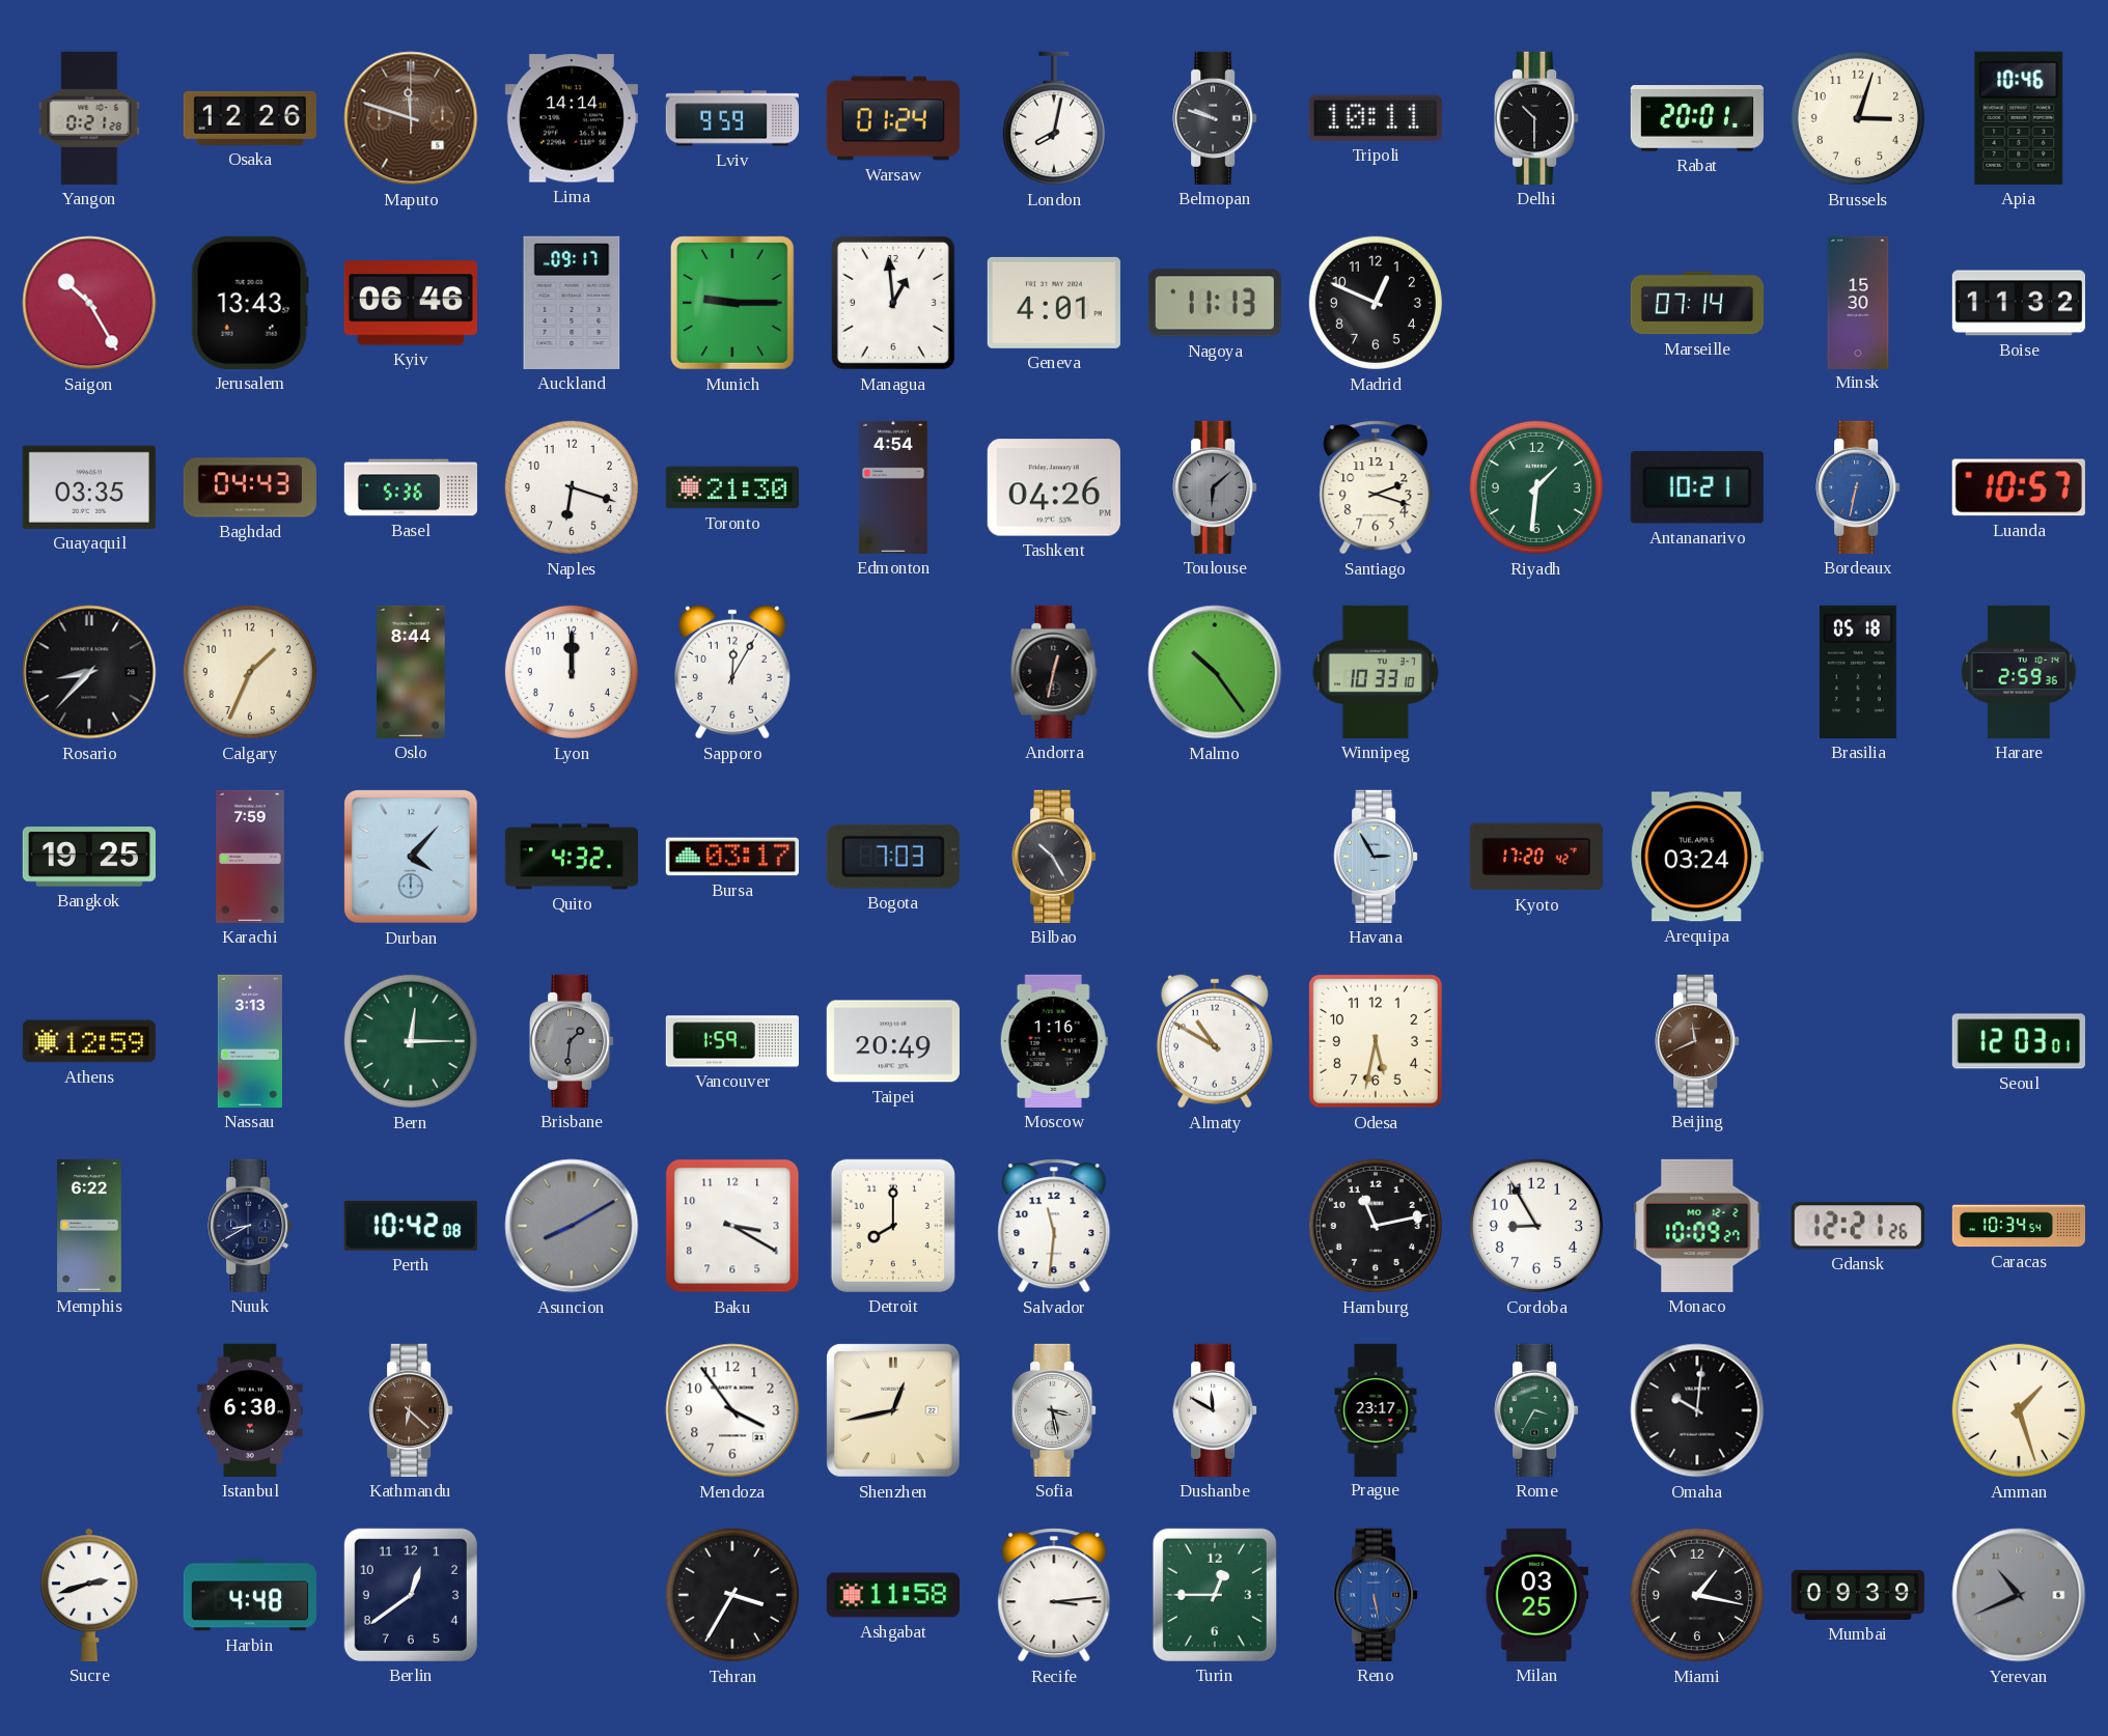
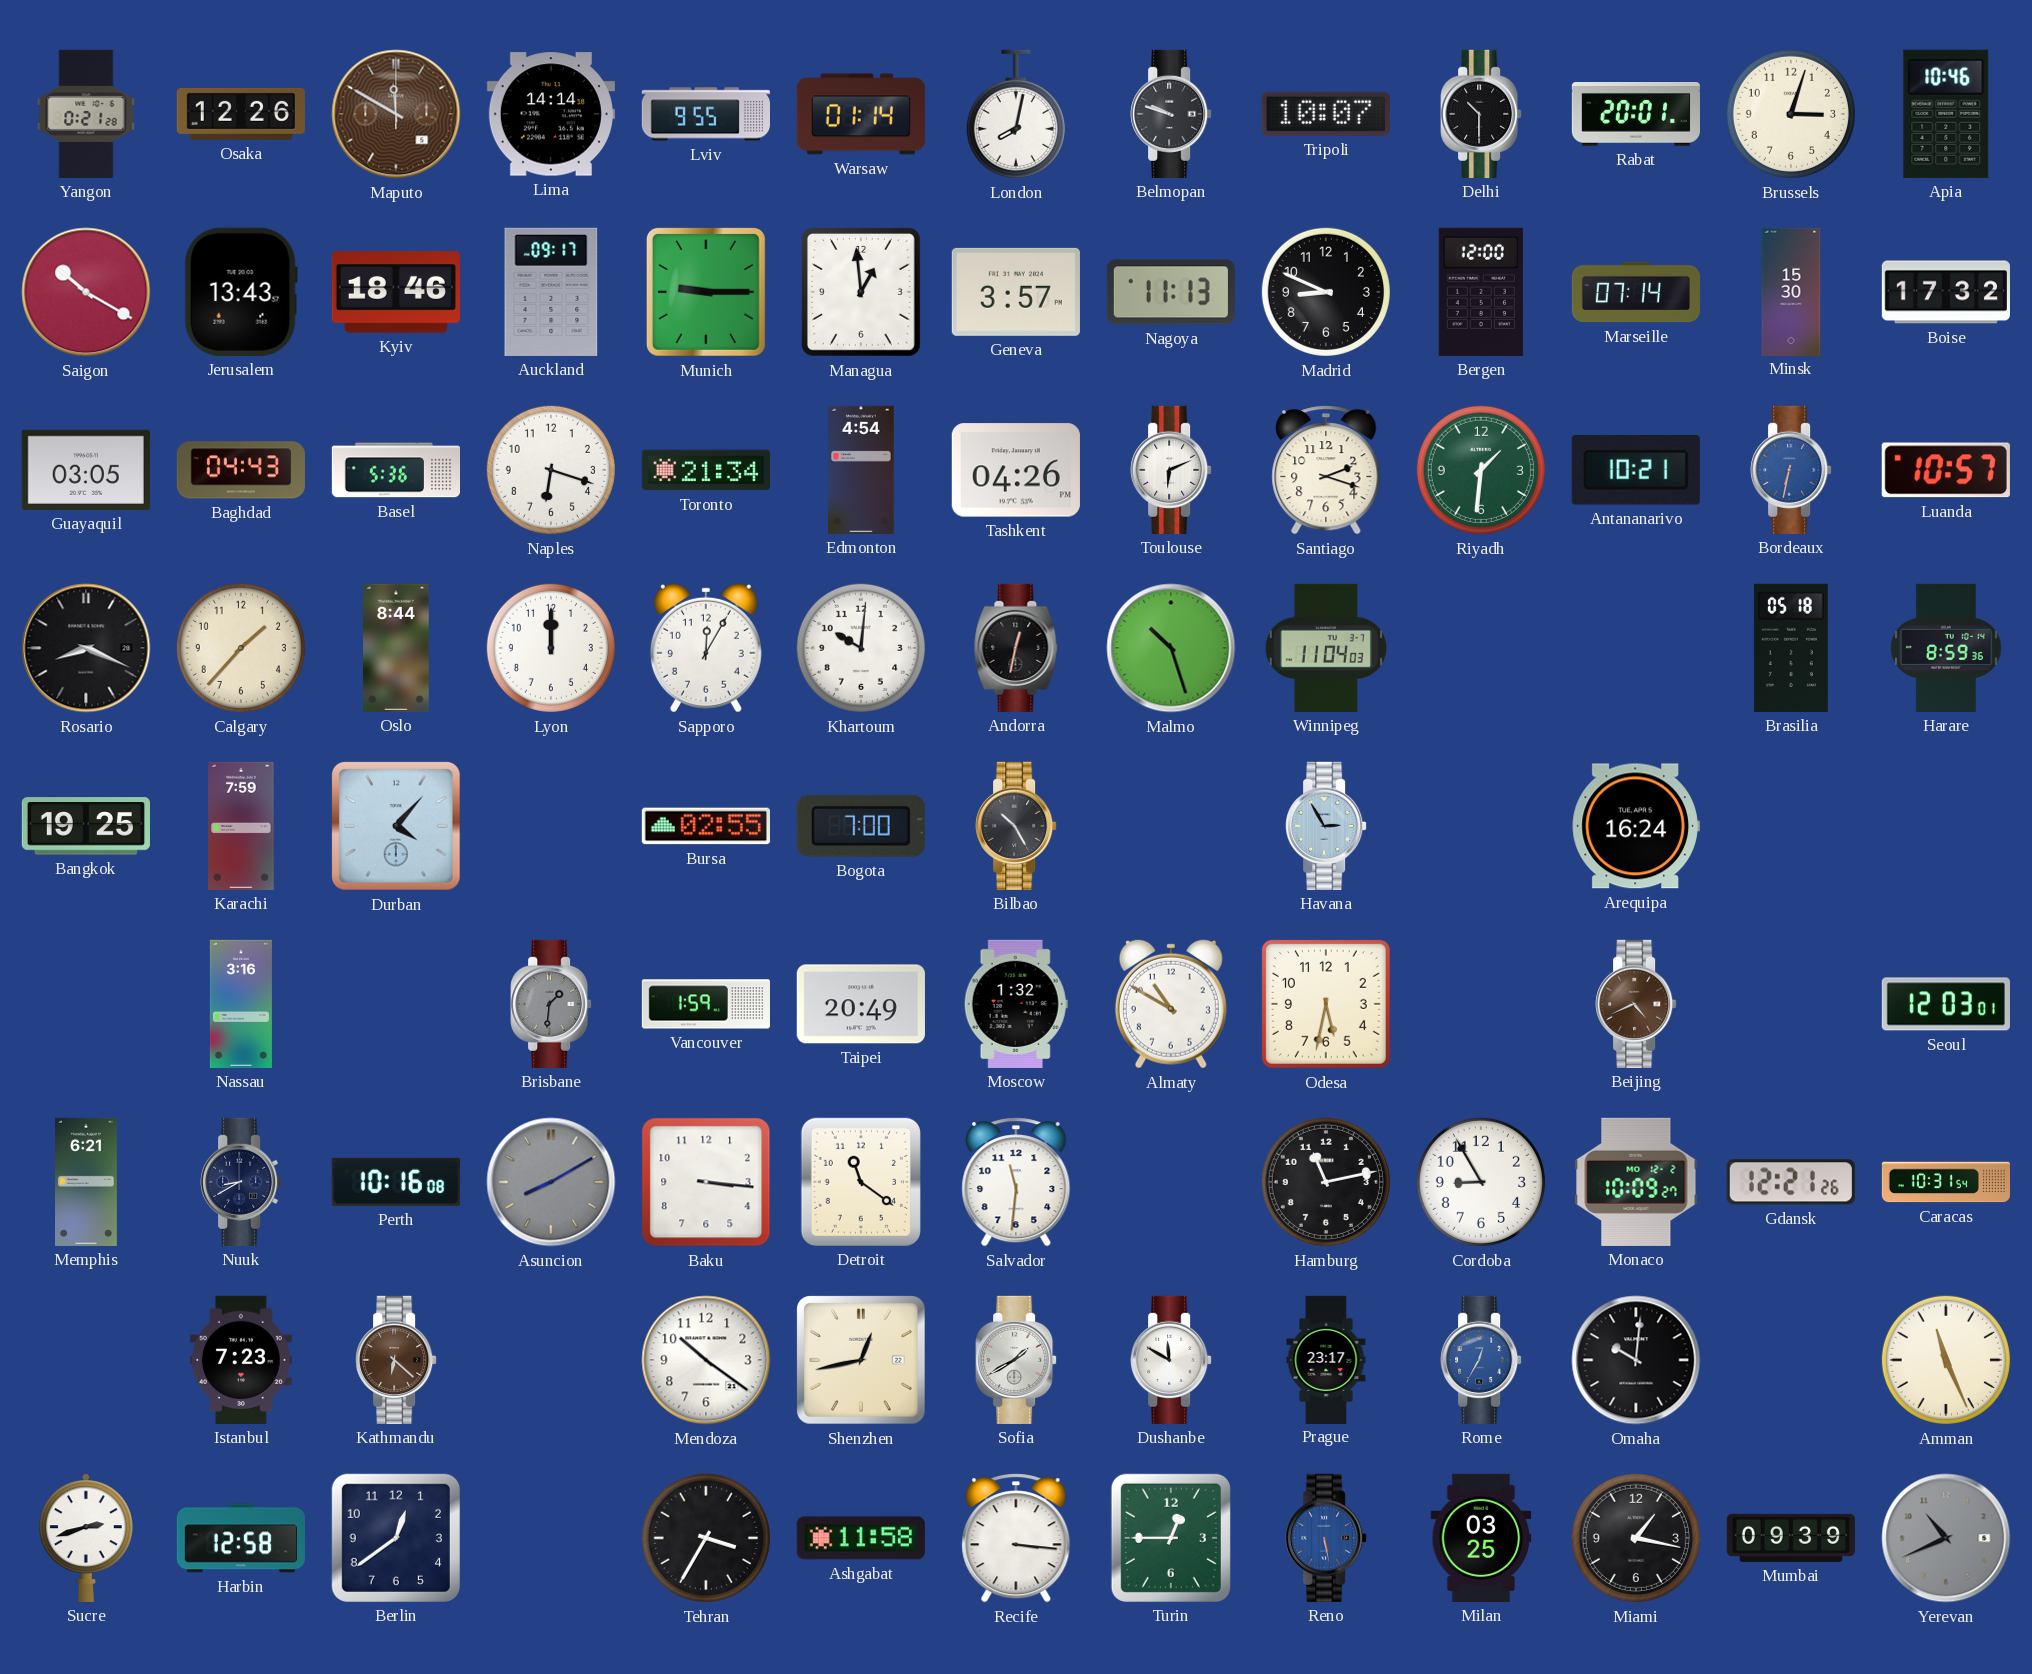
Maputo: 11:48 -> 11:50 (396, 114)
Lviv: 9:59 -> 9:55 (706, 114)
Warsaw: 01:24 -> 01:14 (861, 114)
Tripoli: 10:11 -> 10:07 (1326, 114)
Saigon: 10:25 -> 10:20 (86, 292)
Kyiv: 06:46 -> 18:46 (396, 292)
Geneva: 4:01 -> 3:57 (1016, 292)
Madrid: 12:49 -> 8:49 (1326, 292)
Bergen: none -> 12:00 (1481, 292)
Boise: 11:32 -> 17:32 (1946, 292)
Guayaquil: 03:35 -> 03:05 (86, 470)
Toronto: 21:30 -> 21:34 (706, 470)
Toulouse: 6:08 -> 6:11 (1171, 470)
Toulouse dial: grey -> white (1171, 470)
Rosario: 8:37 -> 8:19 (86, 648)
Calgary: 1:34 -> 1:37 (241, 648)
Khartoum: none -> 10:01 (861, 648)
Malmo: 10:24 -> 10:27 (1171, 648)
Winnipeg: 10:33 -> 11:04 (1326, 648)
Harare: 2:59 -> 8:59 (1946, 648)
Quito: 4:32 -> none (572, 857)
Bursa: 03:17 -> 02:55 (706, 826)
Bogota: 7:03 -> 7:00 (861, 826)
Kyoto: 17:20 -> none (1536, 857)
Arequipa: 03:24 -> 16:24 (1636, 826)
Athens: 12:59 -> none (89, 1041)
Nassau: 3:13 -> 3:16 (241, 1004)
Bern: 12:15 -> none (411, 1041)
Moscow: 1:16 -> 1:32 (1016, 1004)
Beijing: 11:41 -> 4:41 (1636, 1004)
Memphis: 6:22 -> 6:21 (87, 1182)
Perth: 10:42 -> 10:16 (396, 1182)
Baku: 3:20 -> 3:16 (706, 1182)
Detroit: 8:00 -> 11:21 (861, 1182)
Caracas: 10:34 -> 10:31 (1945, 1182)
Istanbul: 6:30 -> 7:23 (241, 1360)
Mendoza: 3:54 -> 10:21 (706, 1360)
Sofia: 3:28 -> 1:40 (1016, 1360)
Rome: 3:35 -> 12:35 (1481, 1360)
Rome dial: green -> blue (1481, 1360)
Amman: 1:27 -> 11:26 (1946, 1360)
Harbin: 4:48 -> 12:58 (241, 1538)
Recife: 3:14 -> 3:16 (1016, 1538)
